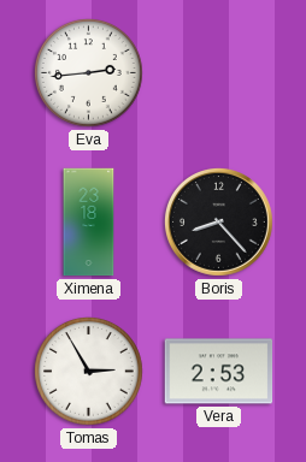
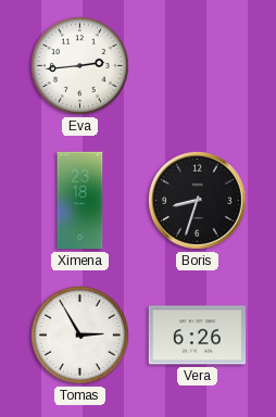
Boris: 8:23 -> 8:33 (198, 200)
Vera: 2:53 -> 6:26 (198, 336)
